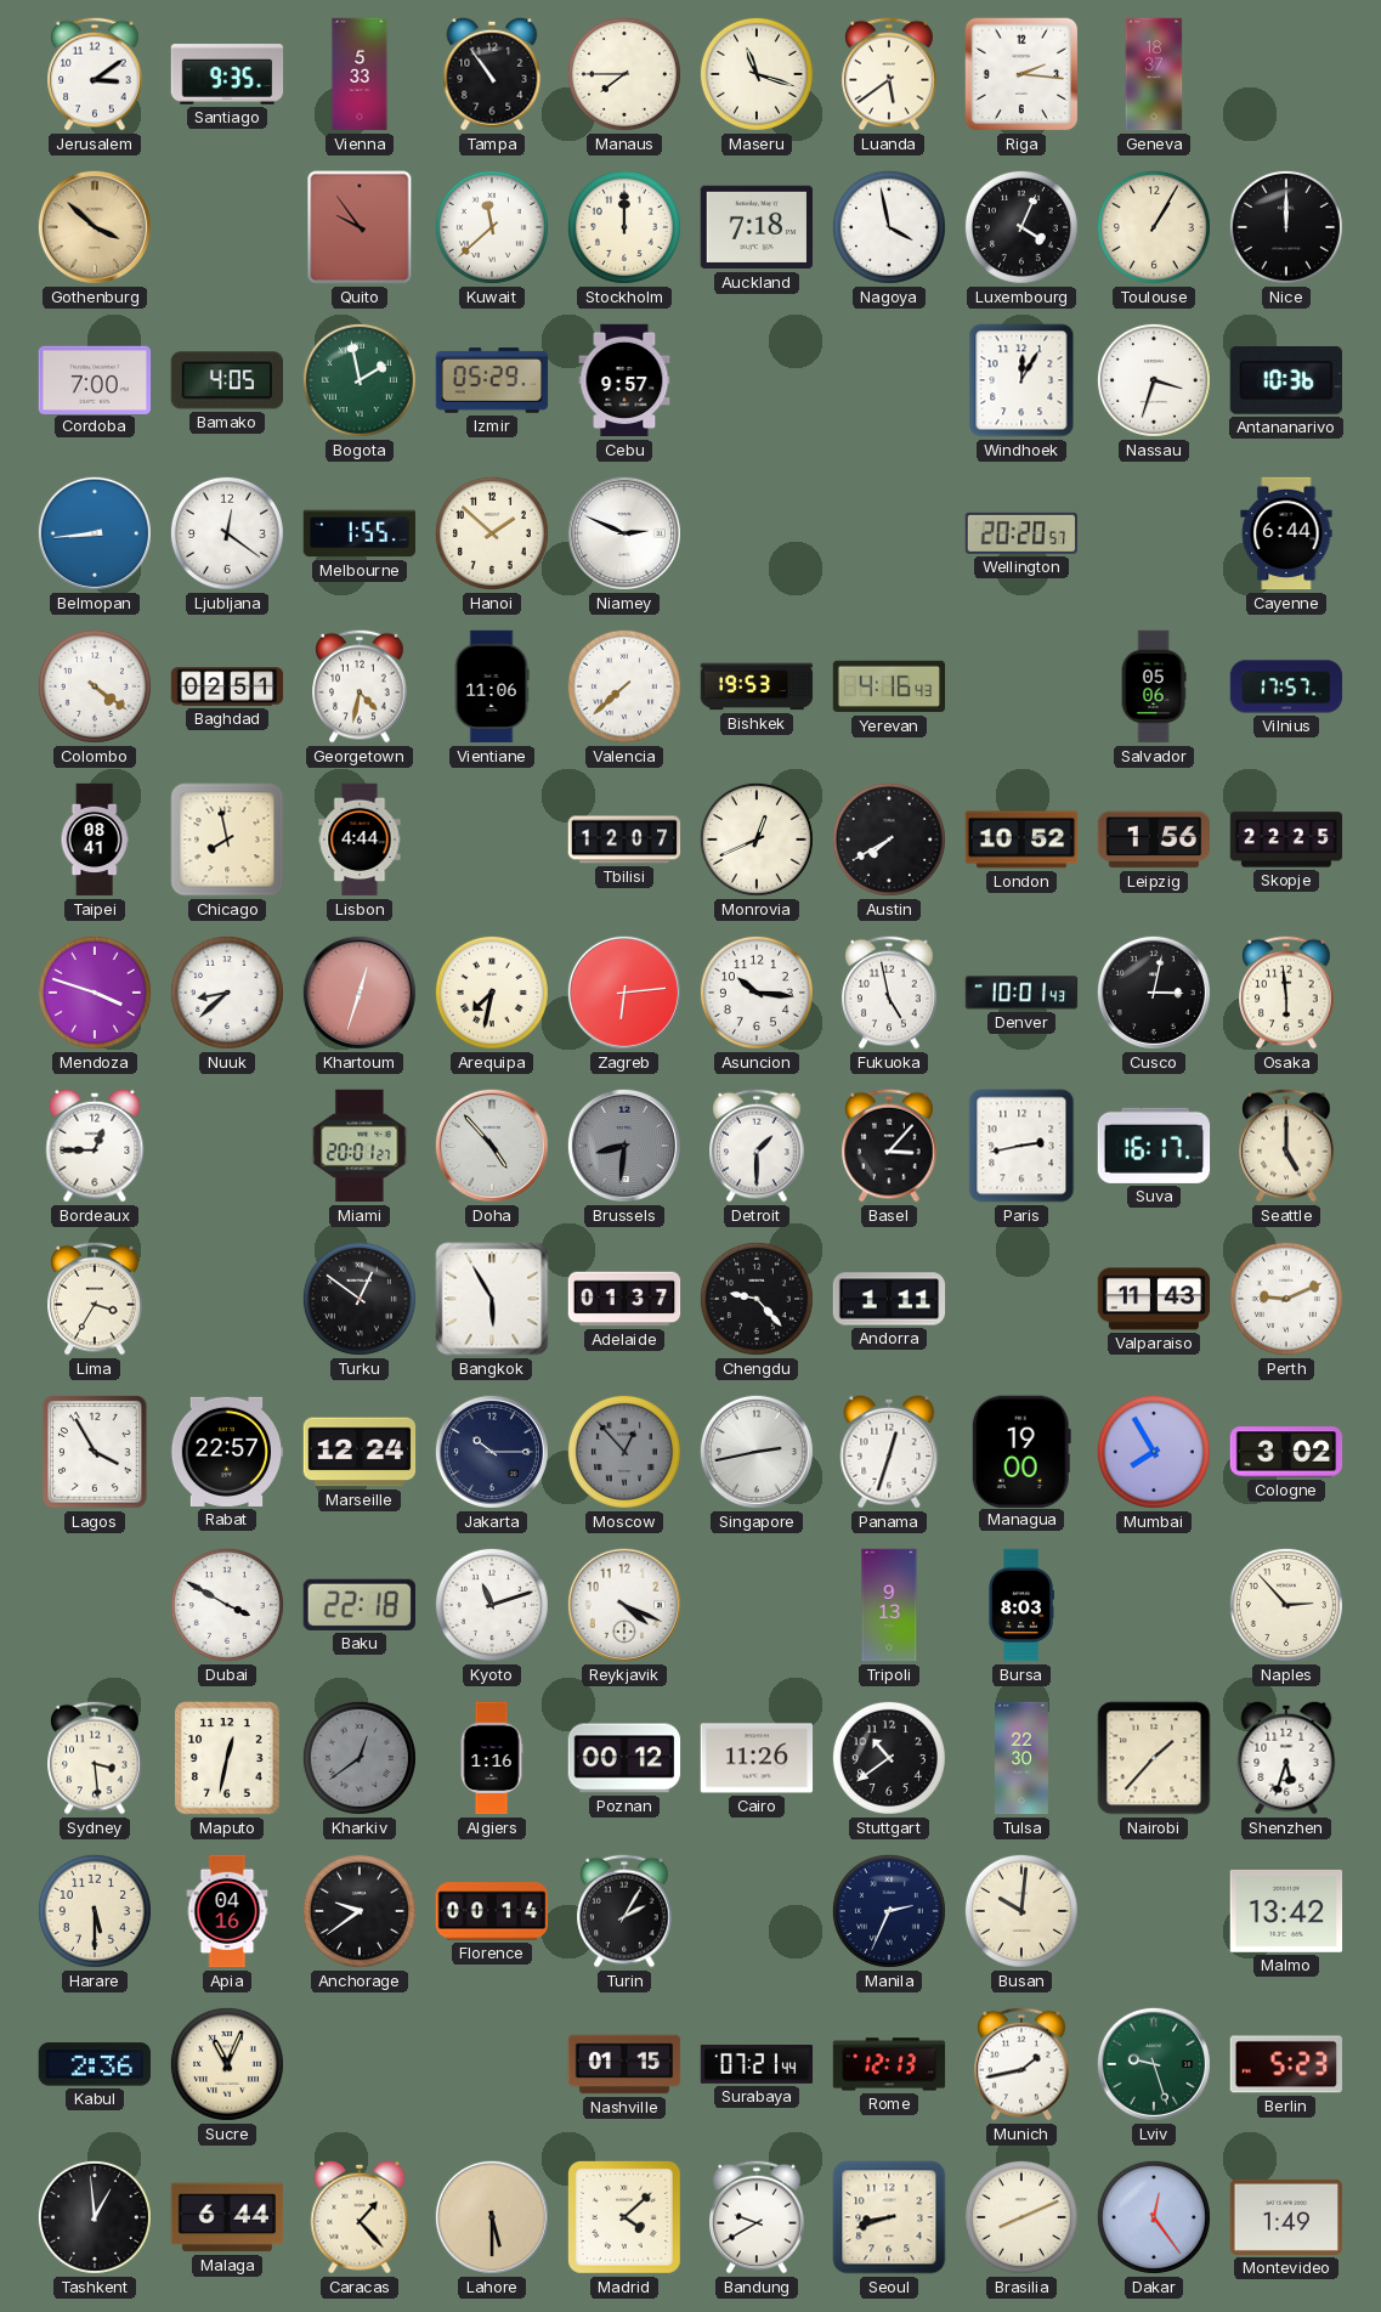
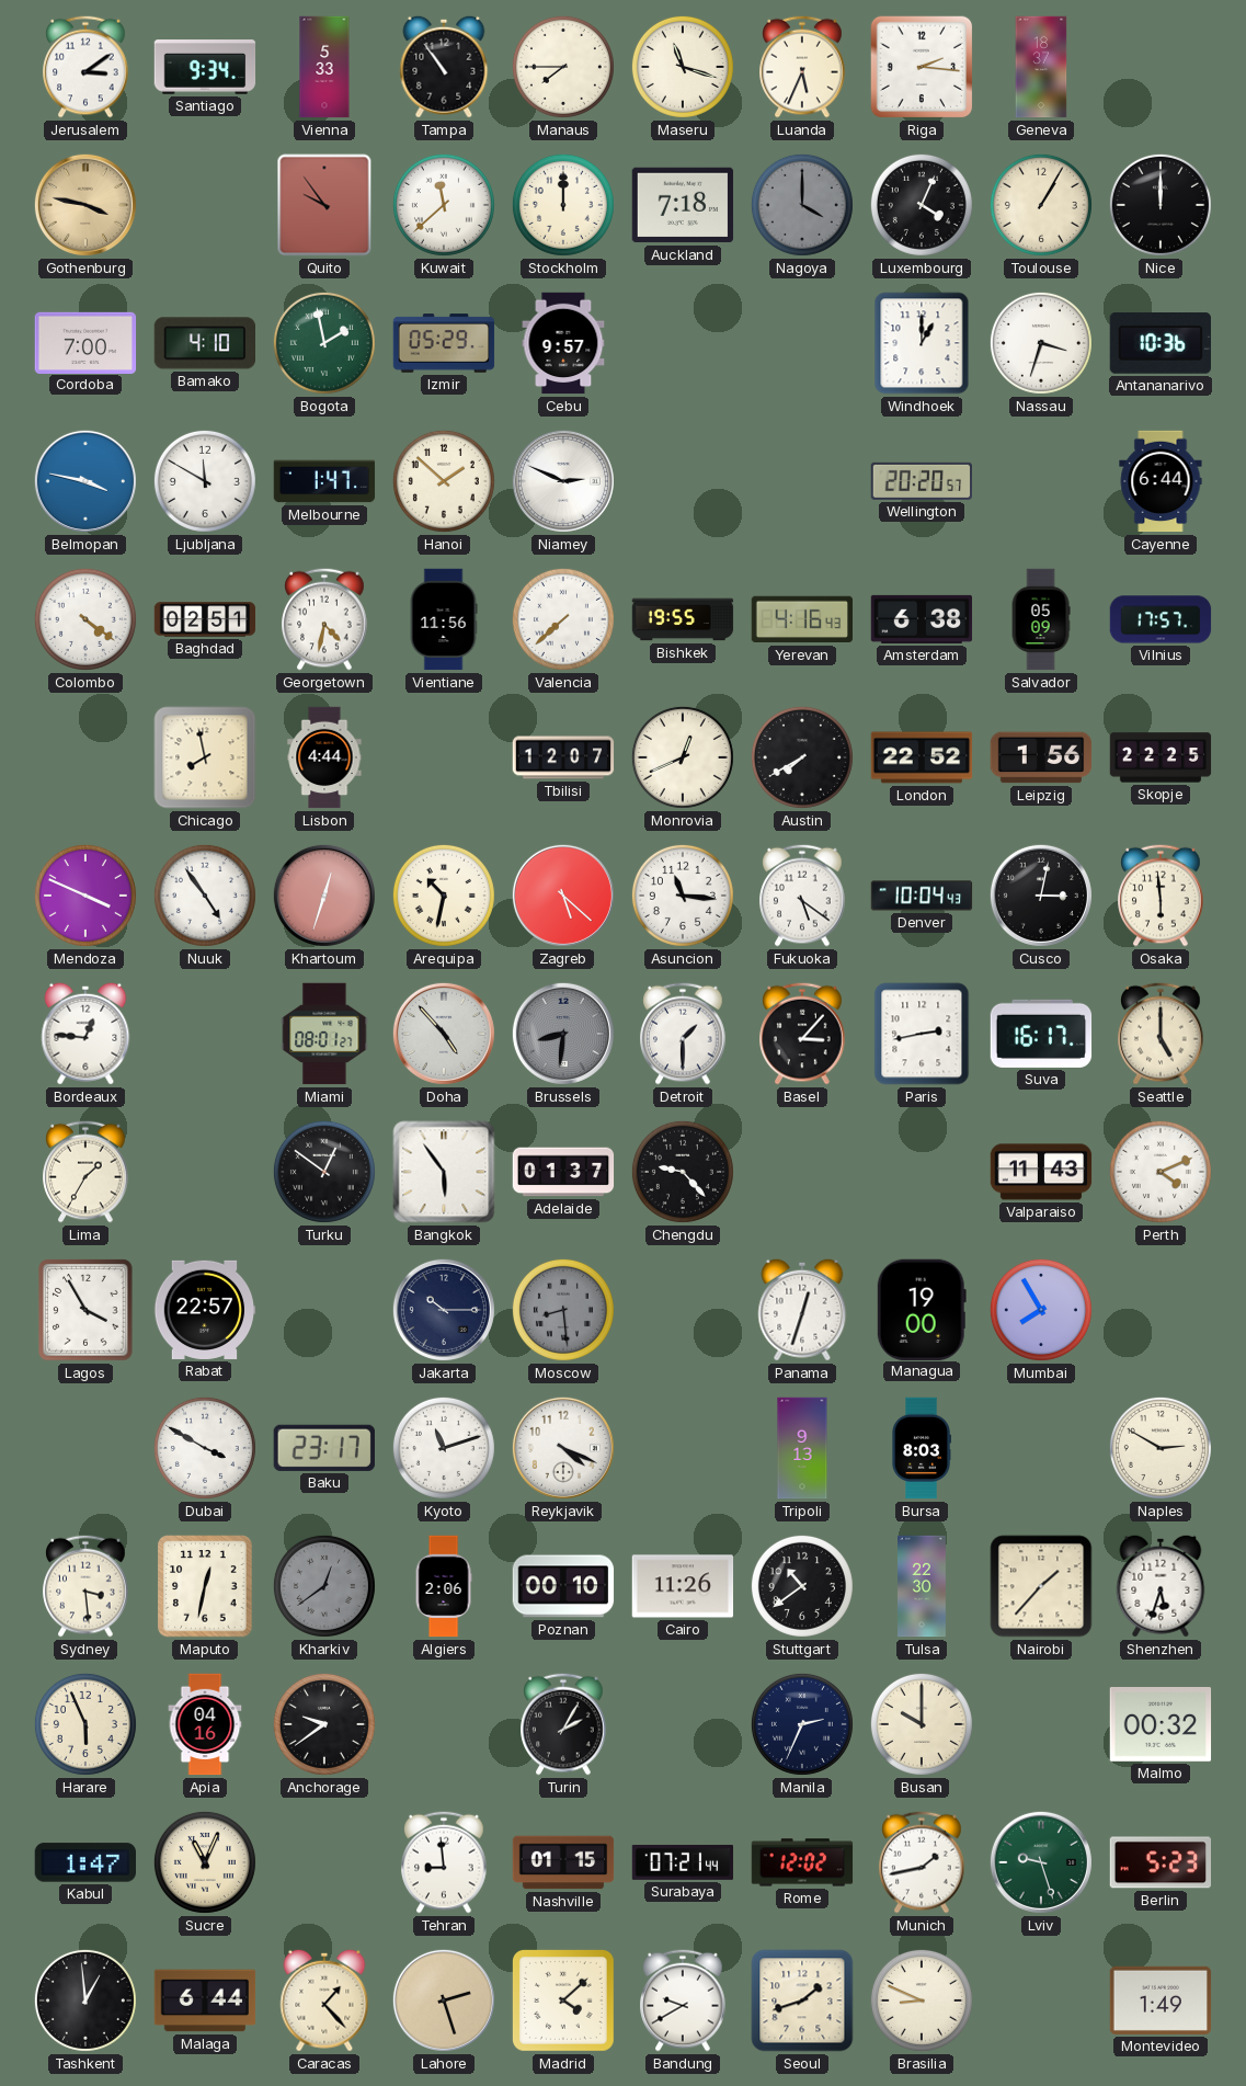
Santiago: 9:35 -> 9:34 (205, 68)
Luanda: 5:39 -> 5:34 (802, 67)
Gothenburg: 3:52 -> 3:47 (85, 205)
Nagoya: 3:58 -> 4:00 (802, 205)
Nagoya dial: white -> grey (802, 205)
Bamako: 4:05 -> 4:10 (204, 343)
Windhoek: 12:05 -> 1:00 (922, 343)
Belmopan: 8:44 -> 3:47 (85, 481)
Ljubljana: 12:21 -> 11:50 (205, 481)
Melbourne: 1:55 -> 1:47 (324, 481)
Vientiane: 11:06 -> 11:56 (444, 619)
Bishkek: 19:53 -> 19:55 (683, 619)
Amsterdam: none -> 6:38 (922, 619)
Salvador: 05:06 -> 05:09 (1041, 619)
Taipei: 08:41 -> none (95, 840)
London: 10:52 -> 22:52 (922, 757)
Mendoza: 3:48 -> 3:49 (85, 896)
Nuuk: 8:38 -> 4:54 (205, 896)
Arequipa: 7:32 -> 10:32 (444, 896)
Zagreb: 6:14 -> 5:22 (563, 896)
Asuncion: 10:16 -> 11:16 (683, 896)
Fukuoka: 4:58 -> 5:21 (802, 896)
Denver: 10:01 -> 10:04 (922, 896)
Bordeaux: 12:45 -> 12:46 (85, 1034)
Miami: 20:01 -> 08:01 (324, 1034)
Lima: 3:35 -> 1:35 (85, 1172)
Bangkok: 5:55 -> 5:54 (444, 1172)
Andorra: 1:11 -> none (889, 1299)
Perth: 9:11 -> 4:11 (1161, 1172)
Marseille: 12:24 -> none (360, 1452)
Moscow: 12:53 -> 8:29 (563, 1310)
Singapore: 2:43 -> none (757, 1452)
Cologne: 3:02 -> none (1286, 1452)
Baku: 22:18 -> 23:17 (324, 1448)
Naples: 2:53 -> 2:50 (1161, 1448)
Algiers: 1:16 -> 2:06 (444, 1586)
Poznan: 00:12 -> 00:10 (563, 1586)
Harare: 5:30 -> 5:56 (85, 1724)
Florence: 00:14 -> none (492, 1911)
Busan: 10:01 -> 10:00 (922, 1724)
Malmo: 13:42 -> 00:32 (1161, 1724)
Kabul: 2:36 -> 1:47 (84, 1862)
Tehran: none -> 8:59 (444, 1862)
Rome: 12:13 -> 12:02 (802, 1862)
Lahore: 5:30 -> 2:27 (444, 2000)
Seoul: 8:42 -> 1:42 (802, 2000)
Brasilia: 8:11 -> 8:49 (922, 2000)
Dakar: 12:24 -> none (1154, 2217)
